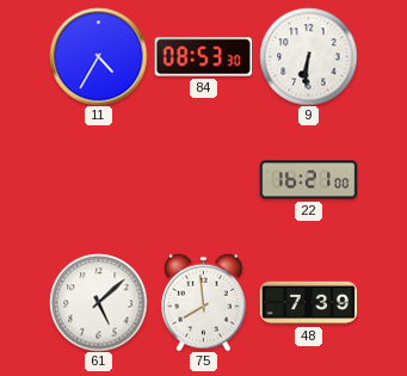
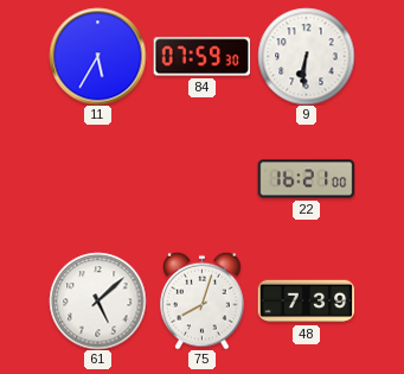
11: 4:35 -> 5:35 (97, 56)
84: 08:53 -> 07:59 (201, 57)
75: 7:59 -> 8:03 (203, 300)
